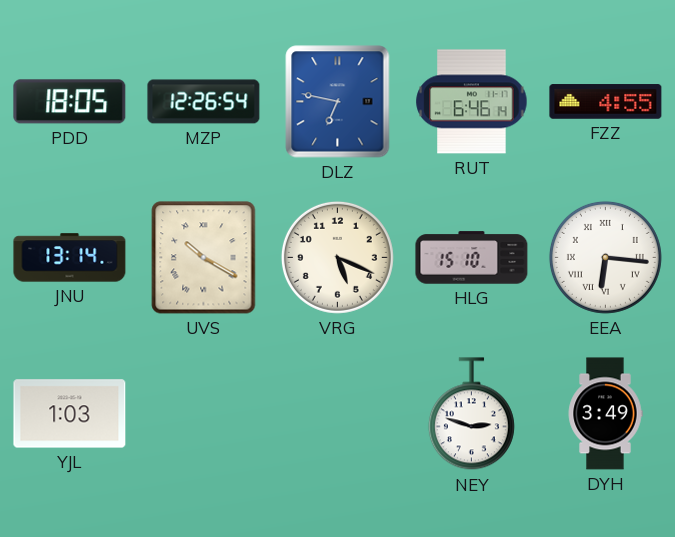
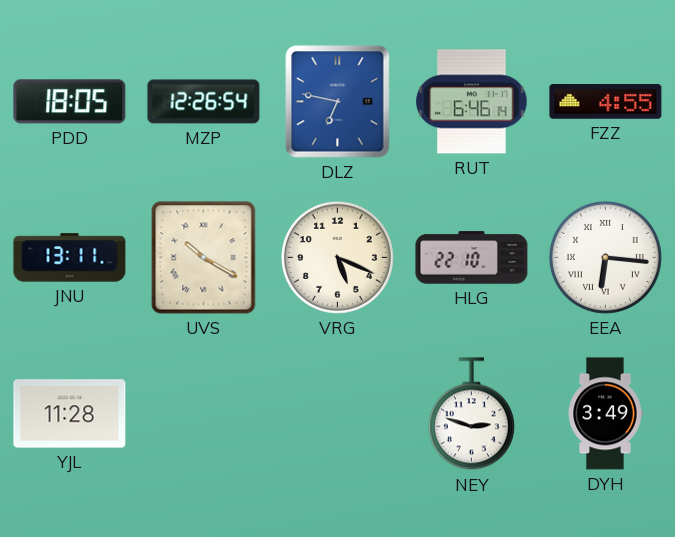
JNU: 13:14 -> 13:11 (70, 258)
HLG: 15:10 -> 22:10 (472, 258)
YJL: 1:03 -> 11:28 (70, 414)
